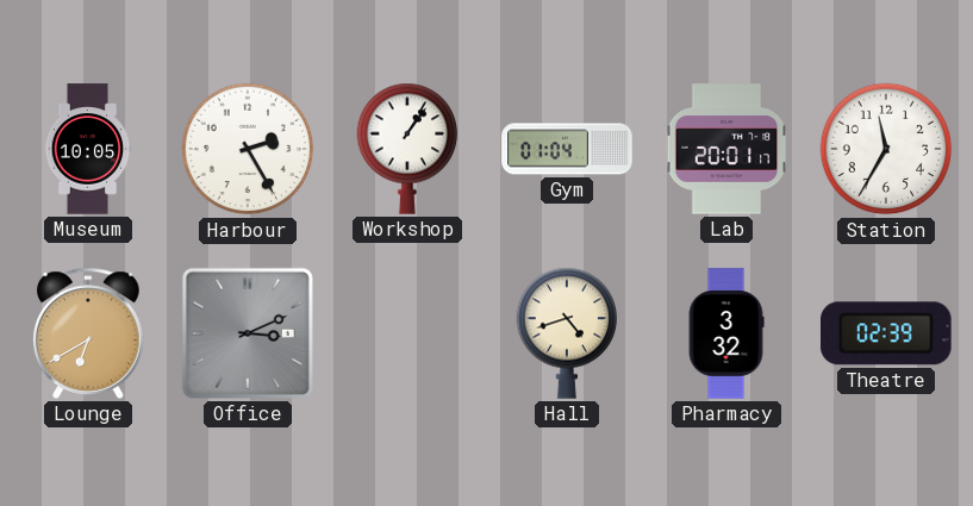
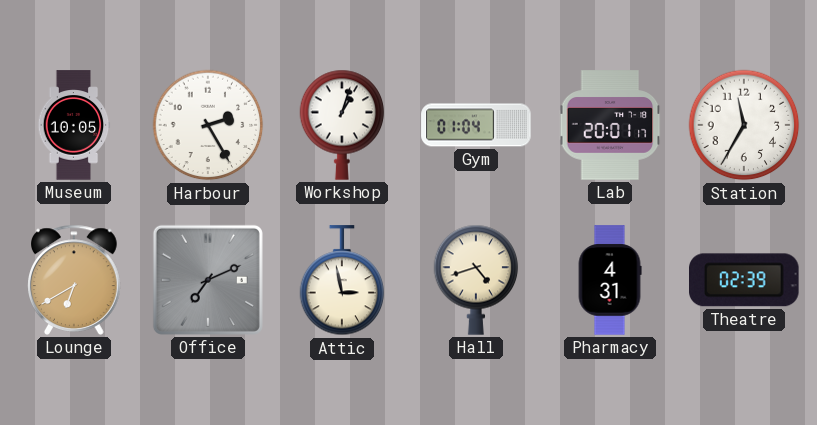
Workshop: 1:06 -> 1:03 (342, 125)
Office: 3:11 -> 7:11 (208, 280)
Attic: none -> 2:58 (342, 281)
Pharmacy: 3:32 -> 4:31 (610, 280)
